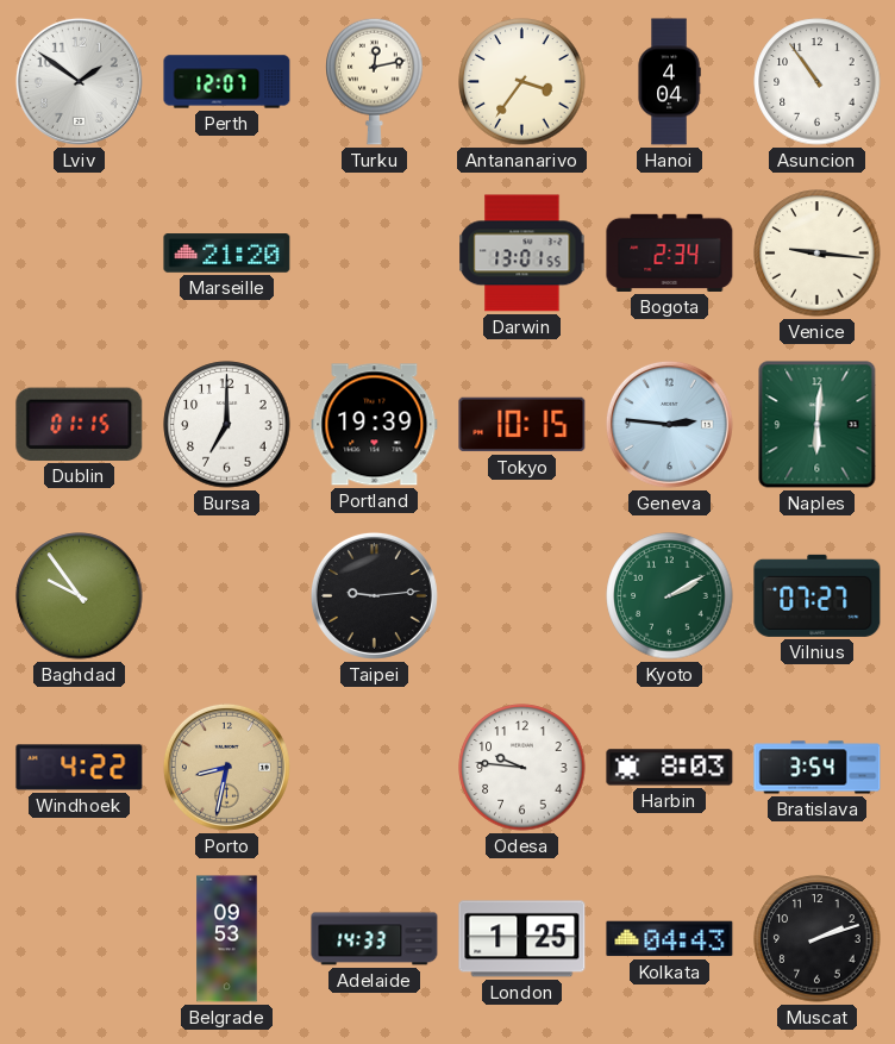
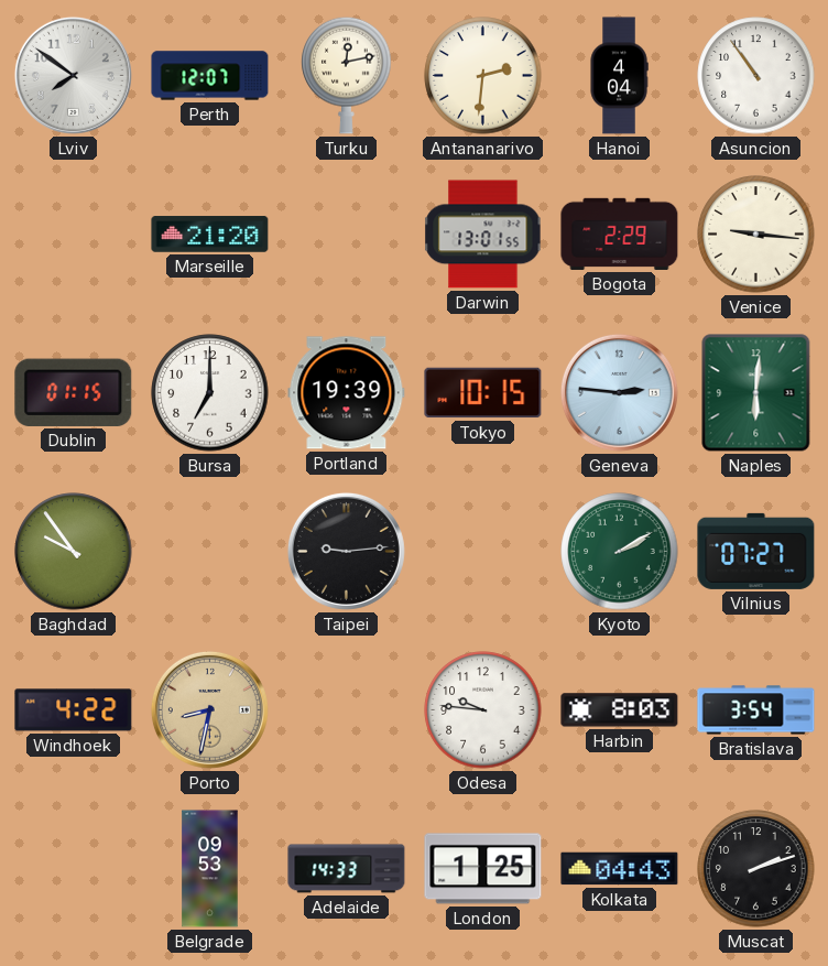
Lviv: 1:51 -> 7:51 (73, 75)
Antananarivo: 3:36 -> 2:31 (483, 76)
Bogota: 2:34 -> 2:29 (620, 234)
